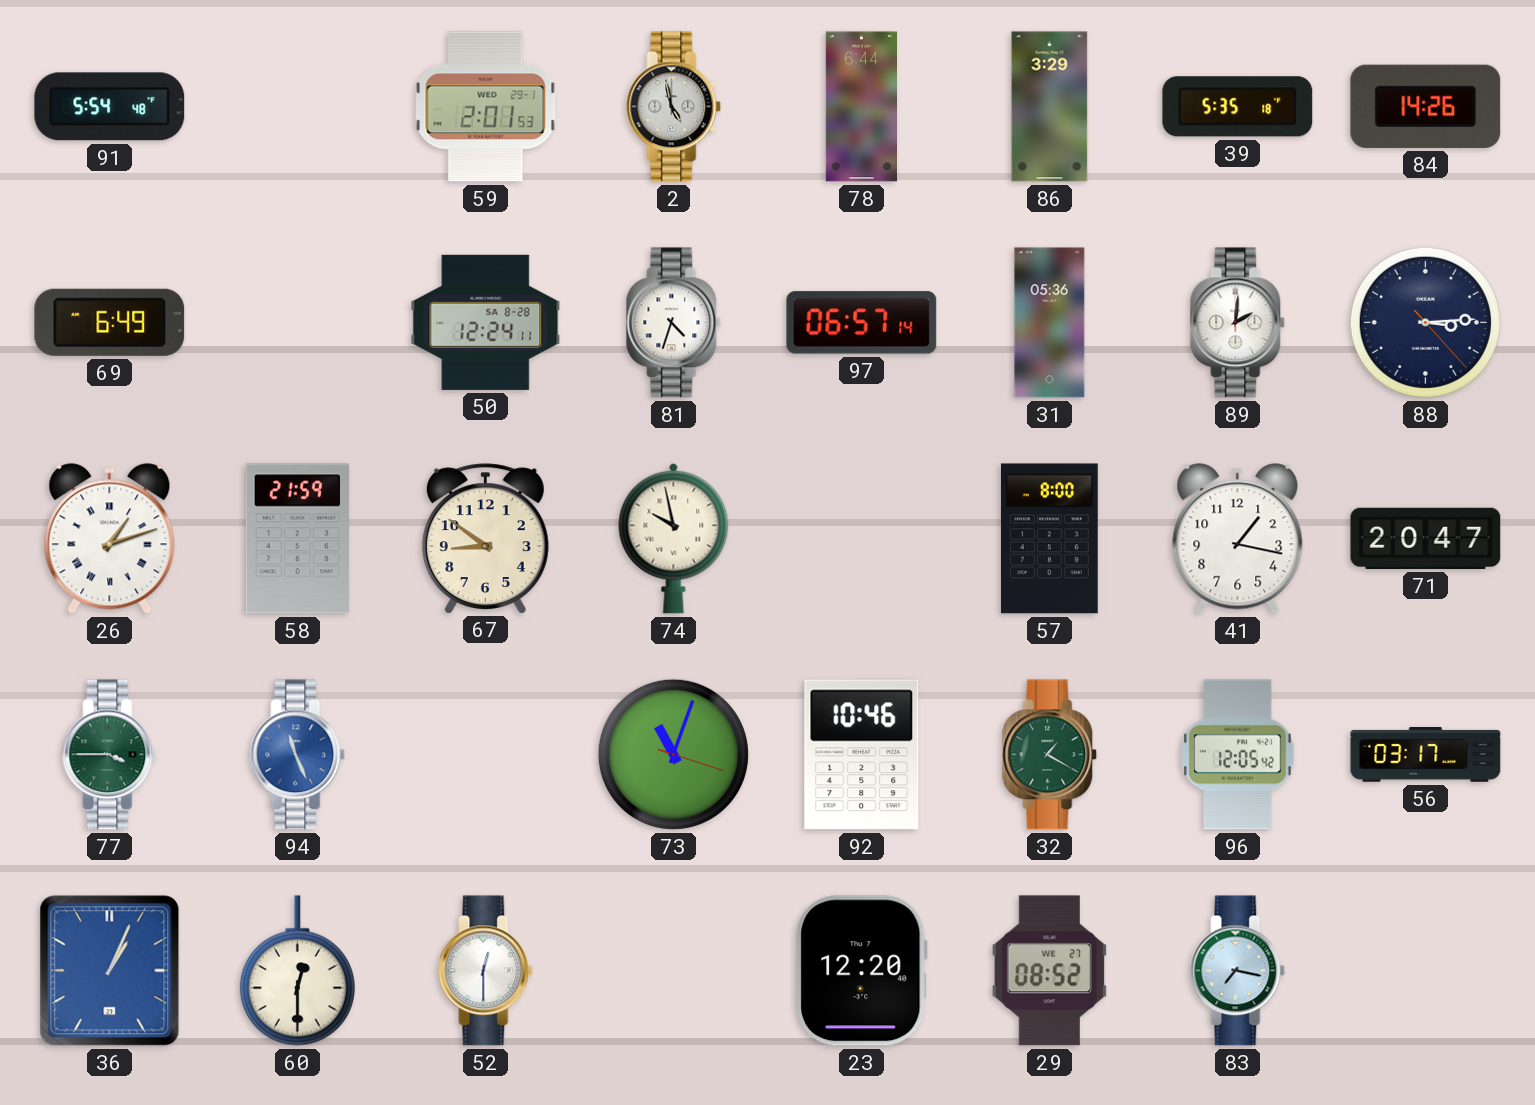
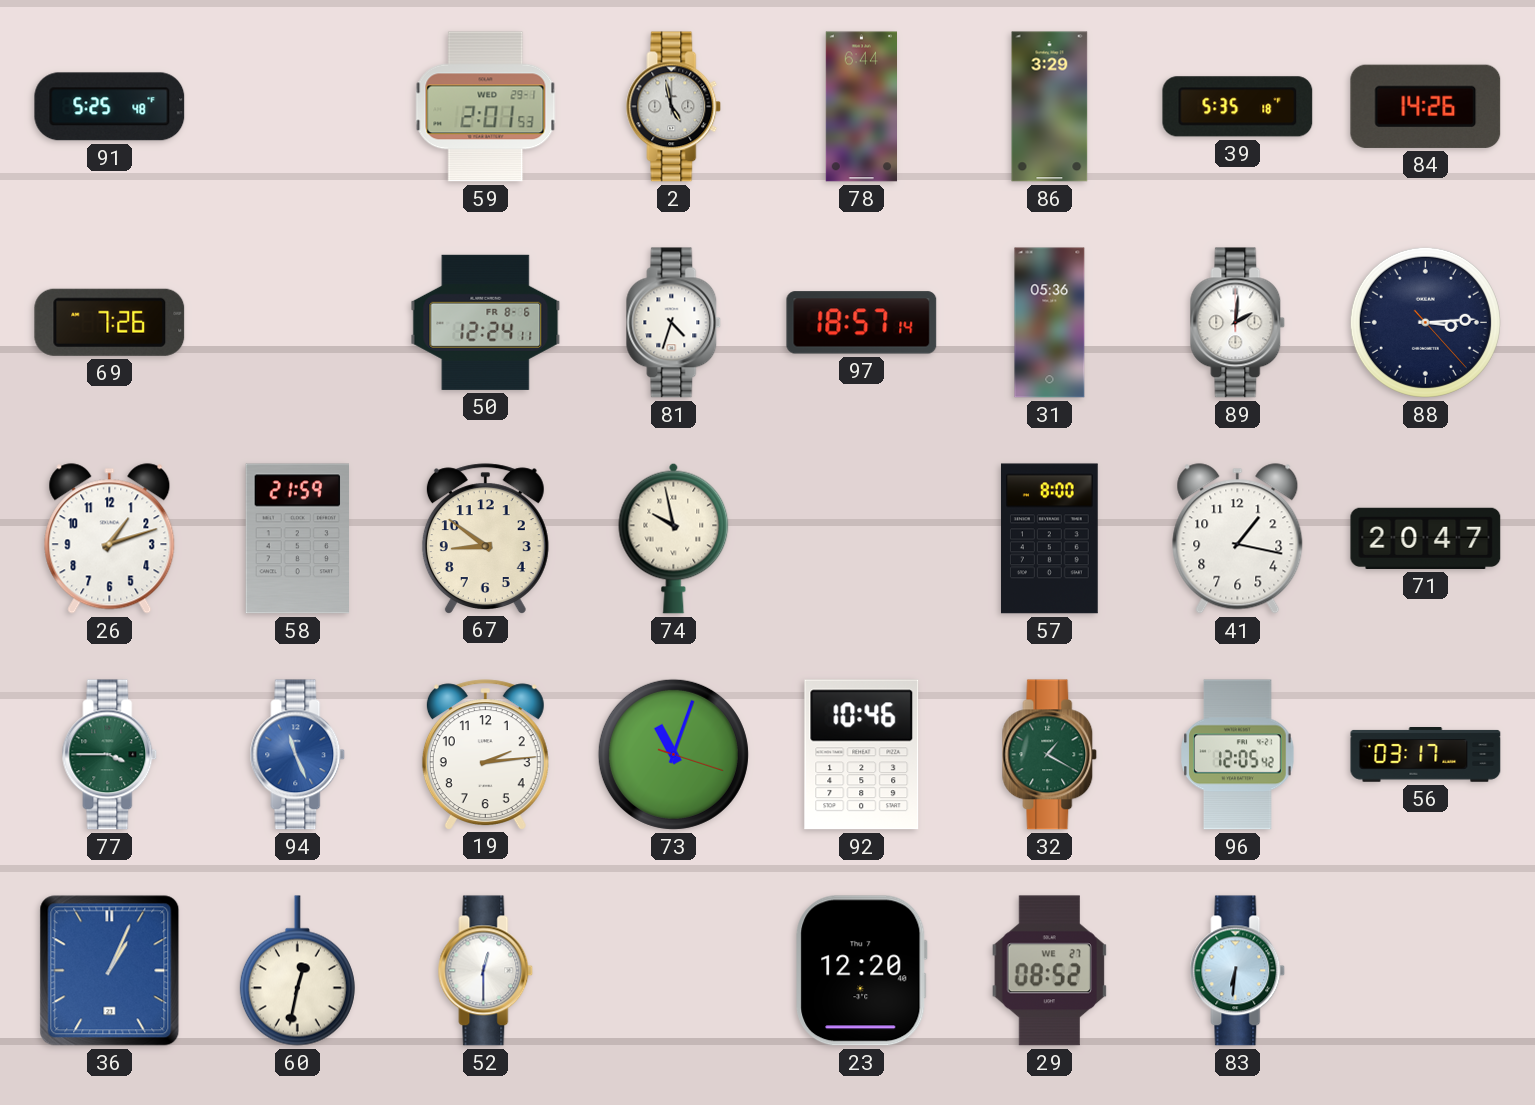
91: 5:54 -> 5:25 (110, 107)
69: 6:49 -> 7:26 (110, 322)
50 date: SA 8-28 -> FR 8-6 (486, 322)
97: 06:57 -> 18:57 (862, 323)
26 numerals: Roman -> Arabic (110, 539)
19: none -> 2:14 (485, 754)
60: 12:30 -> 12:32 (297, 971)
83: 7:17 -> 6:31 (1238, 971)
